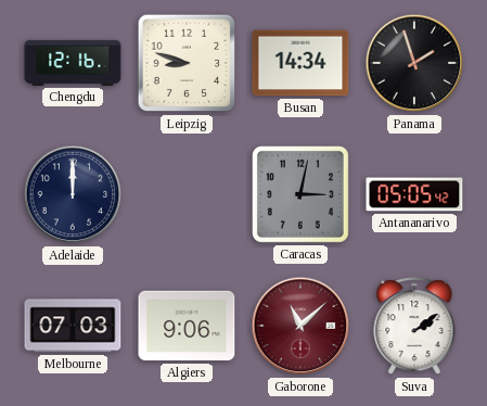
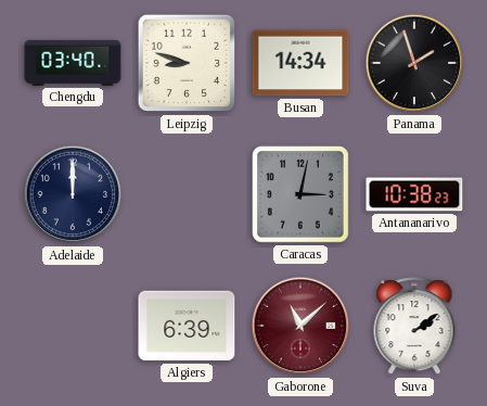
Chengdu: 12:16 -> 03:40 (73, 63)
Antananarivo: 05:05 -> 10:38 (414, 194)
Melbourne: 07:03 -> none (73, 326)
Algiers: 9:06 -> 6:39 (187, 326)
